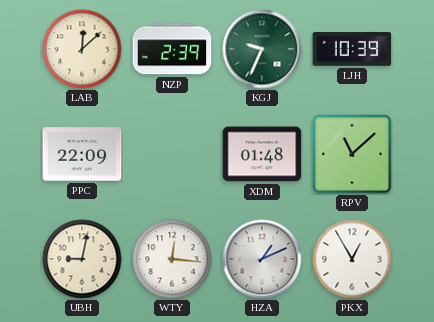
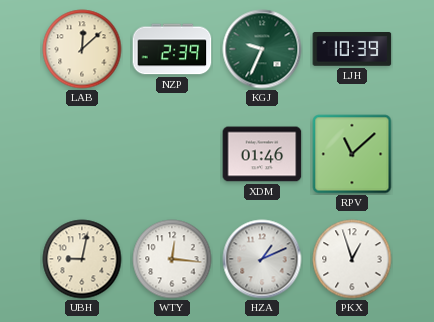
PPC: 22:09 -> none (82, 154)
XDM: 01:48 -> 01:46 (262, 154)
PKX: 12:55 -> 12:57 (352, 259)
